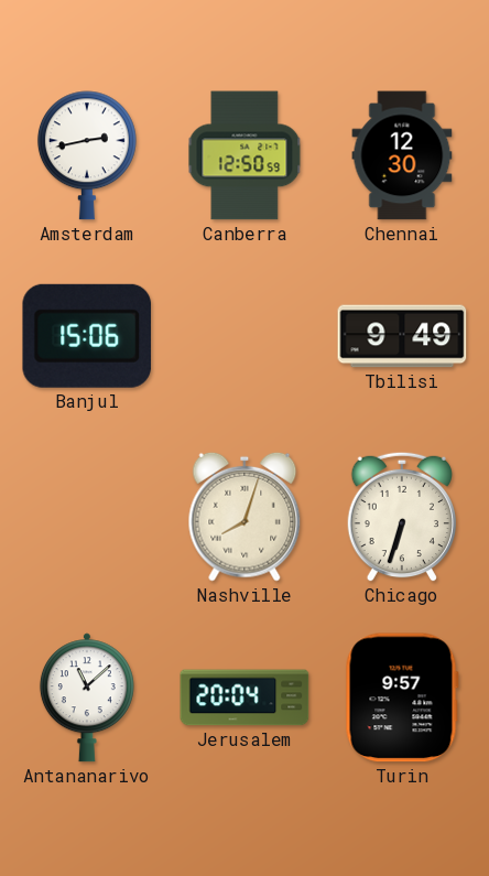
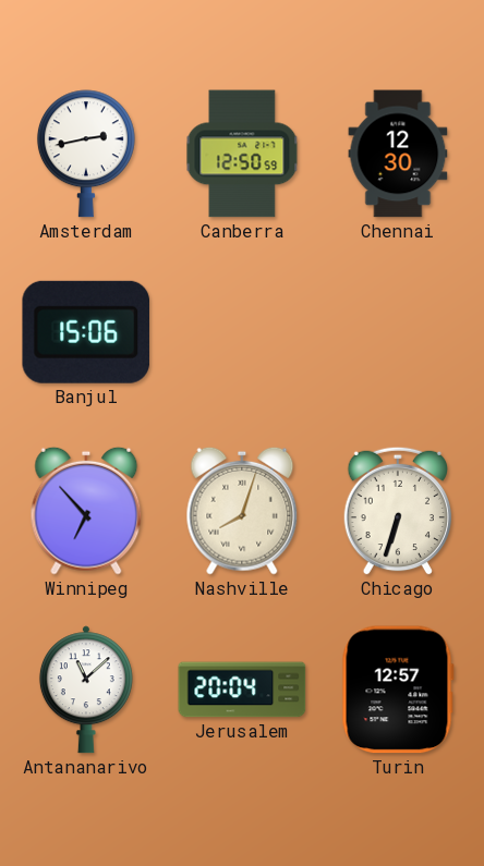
Tbilisi: 9:49 -> none (402, 336)
Winnipeg: none -> 6:53 (86, 511)
Turin: 9:57 -> 12:57 (398, 690)
